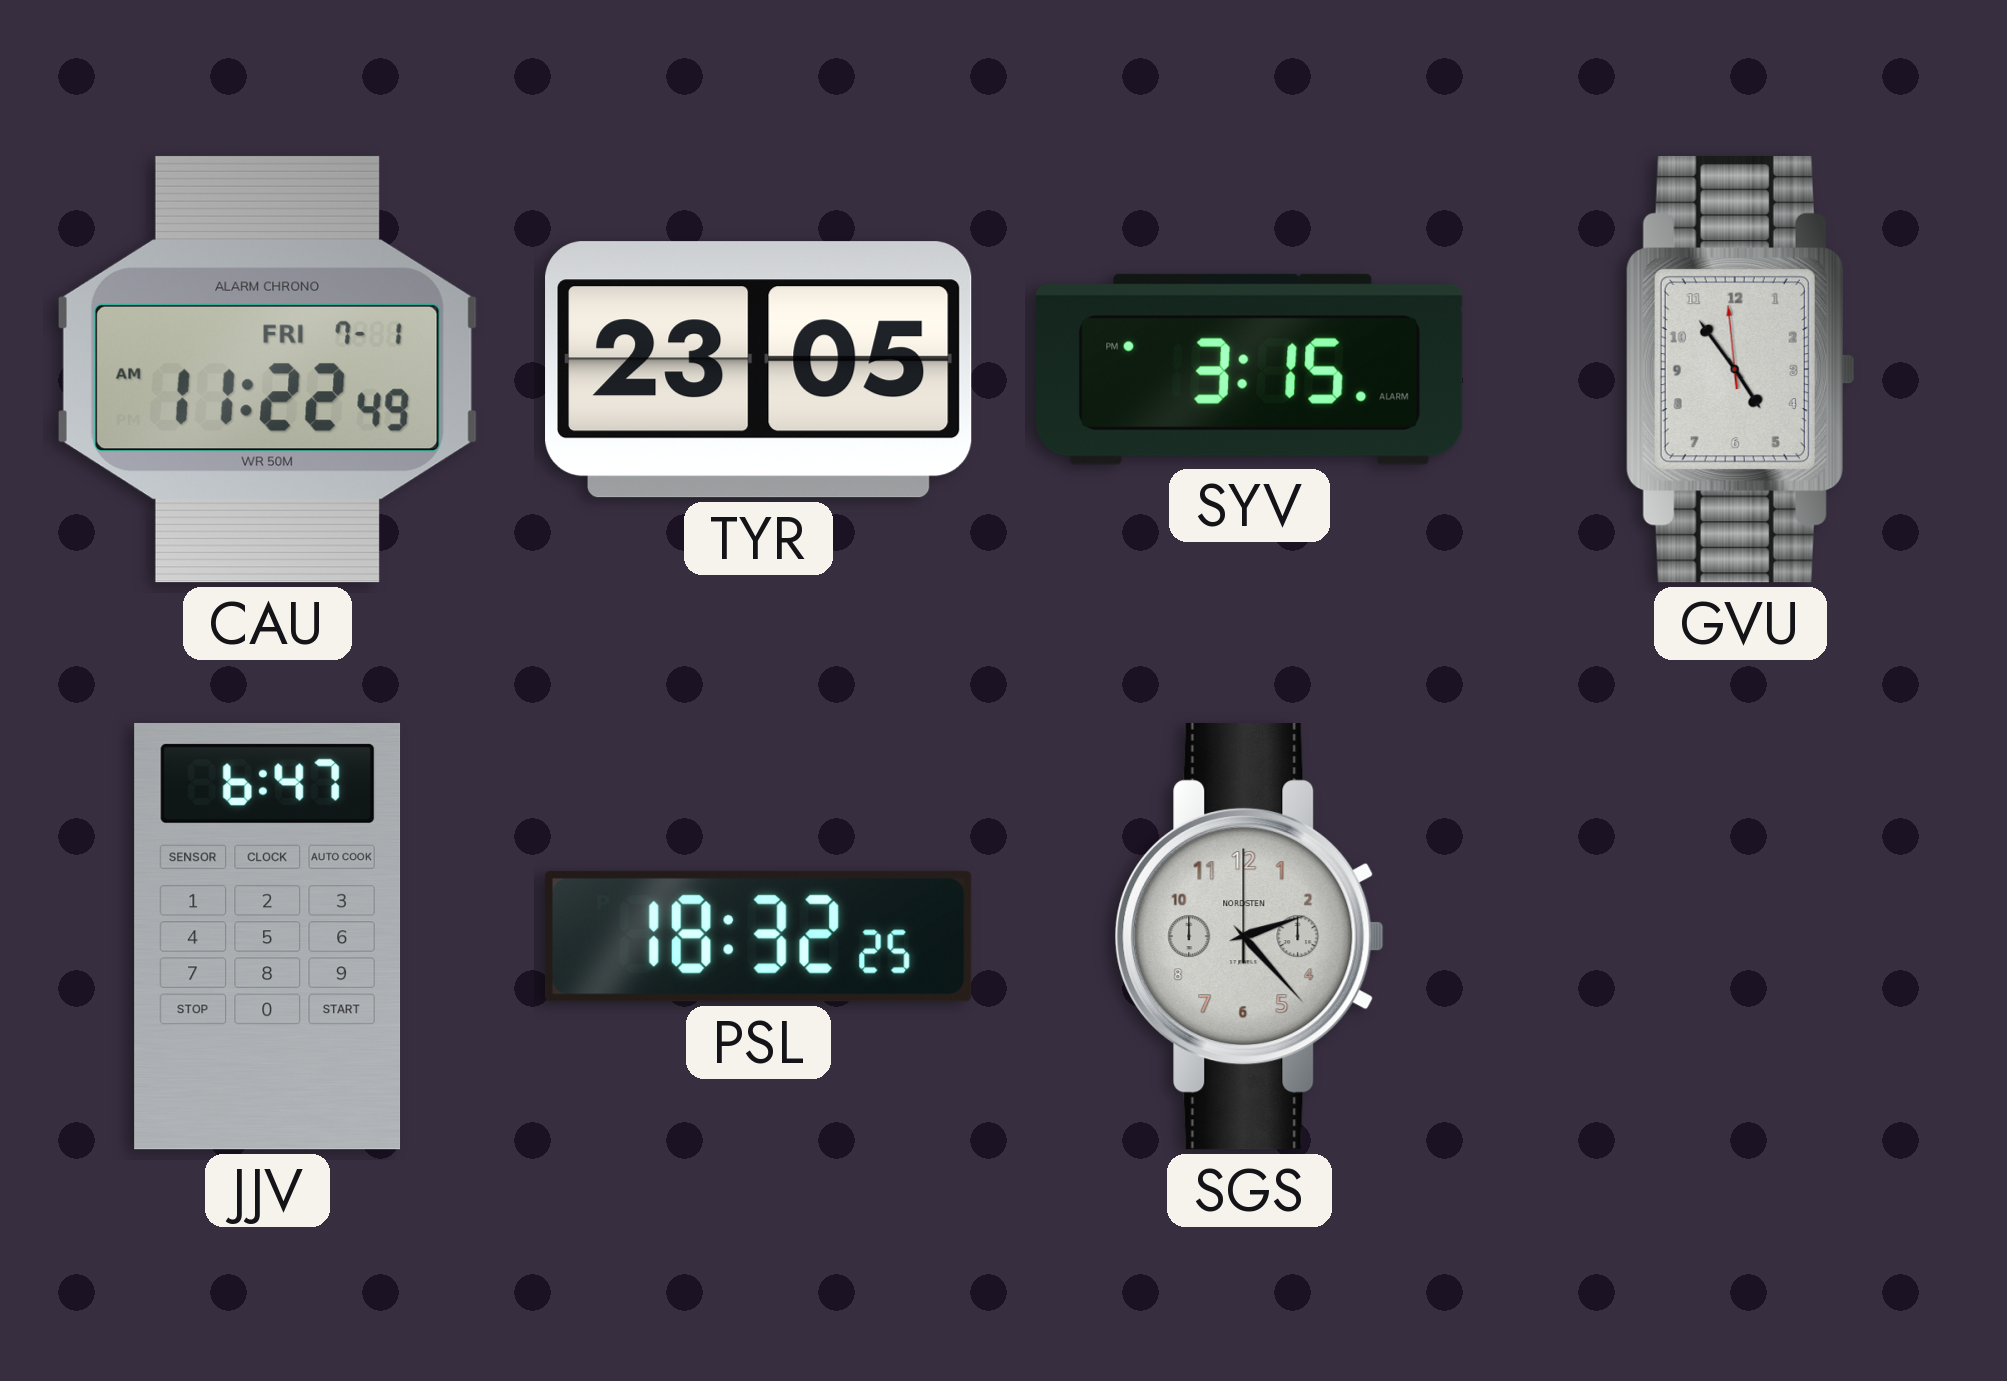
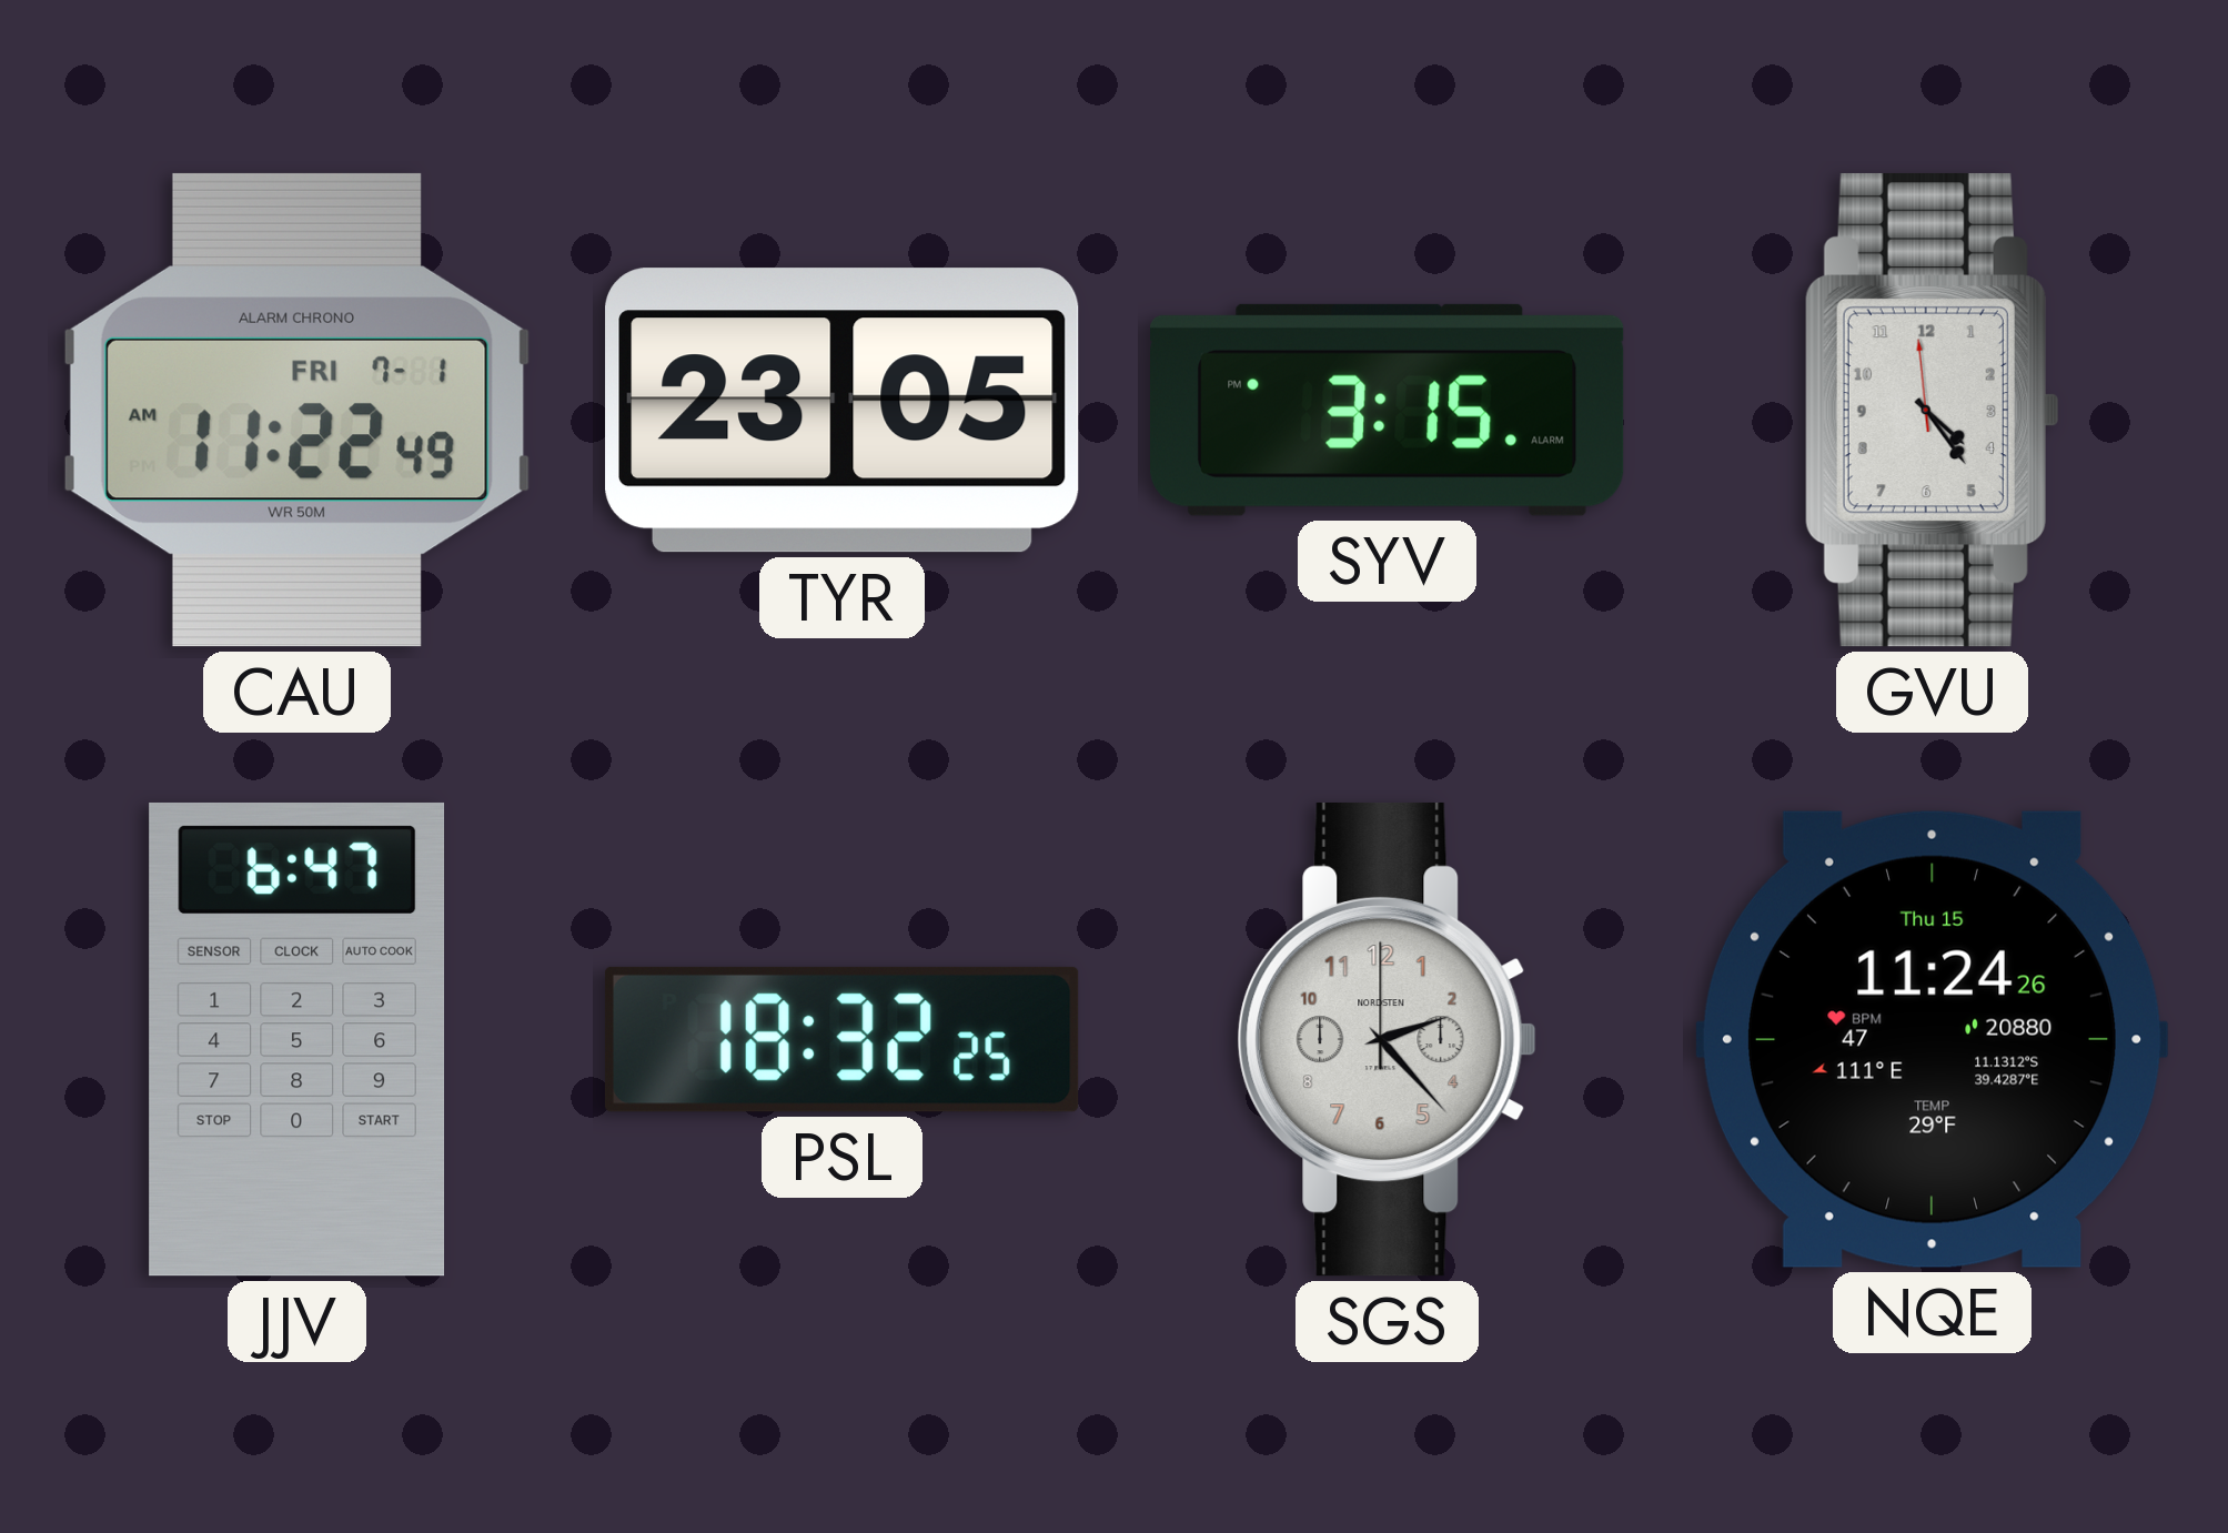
GVU: 4:53 -> 4:23 (1932, 410)
NQE: none -> 11:24 (1932, 1039)
